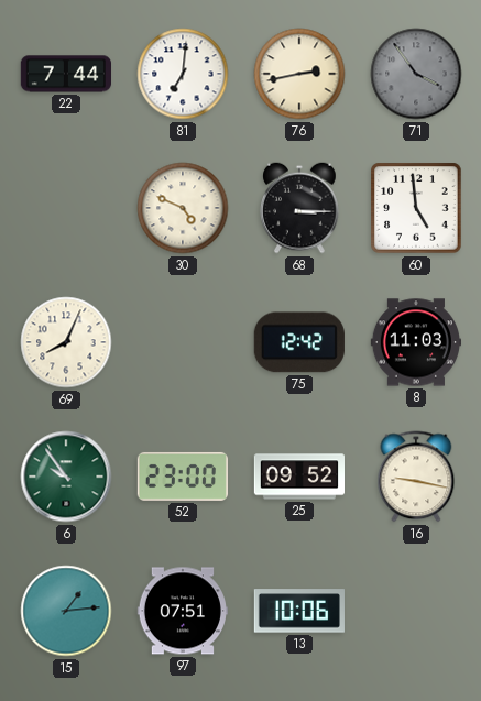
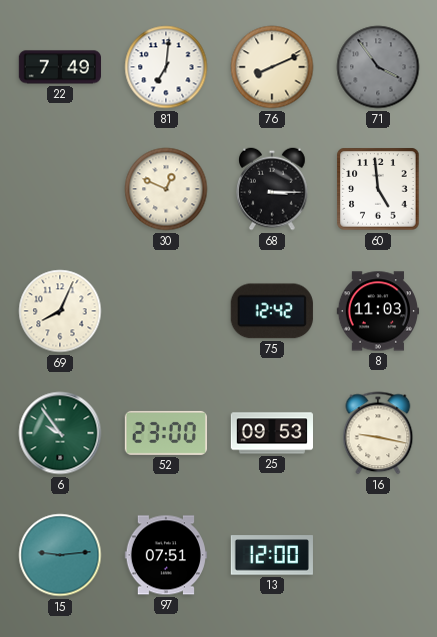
22: 7:44 -> 7:49 (59, 67)
76: 2:43 -> 8:11 (272, 67)
30: 4:49 -> 12:49 (166, 189)
25: 09:52 -> 09:53 (272, 433)
15: 1:14 -> 9:14 (60, 555)
13: 10:06 -> 12:00 (272, 555)
